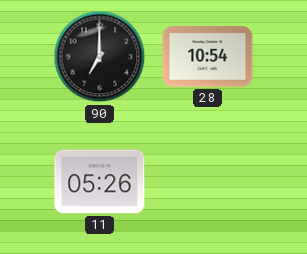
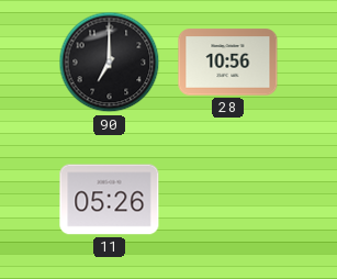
28: 10:54 -> 10:56 (228, 63)
